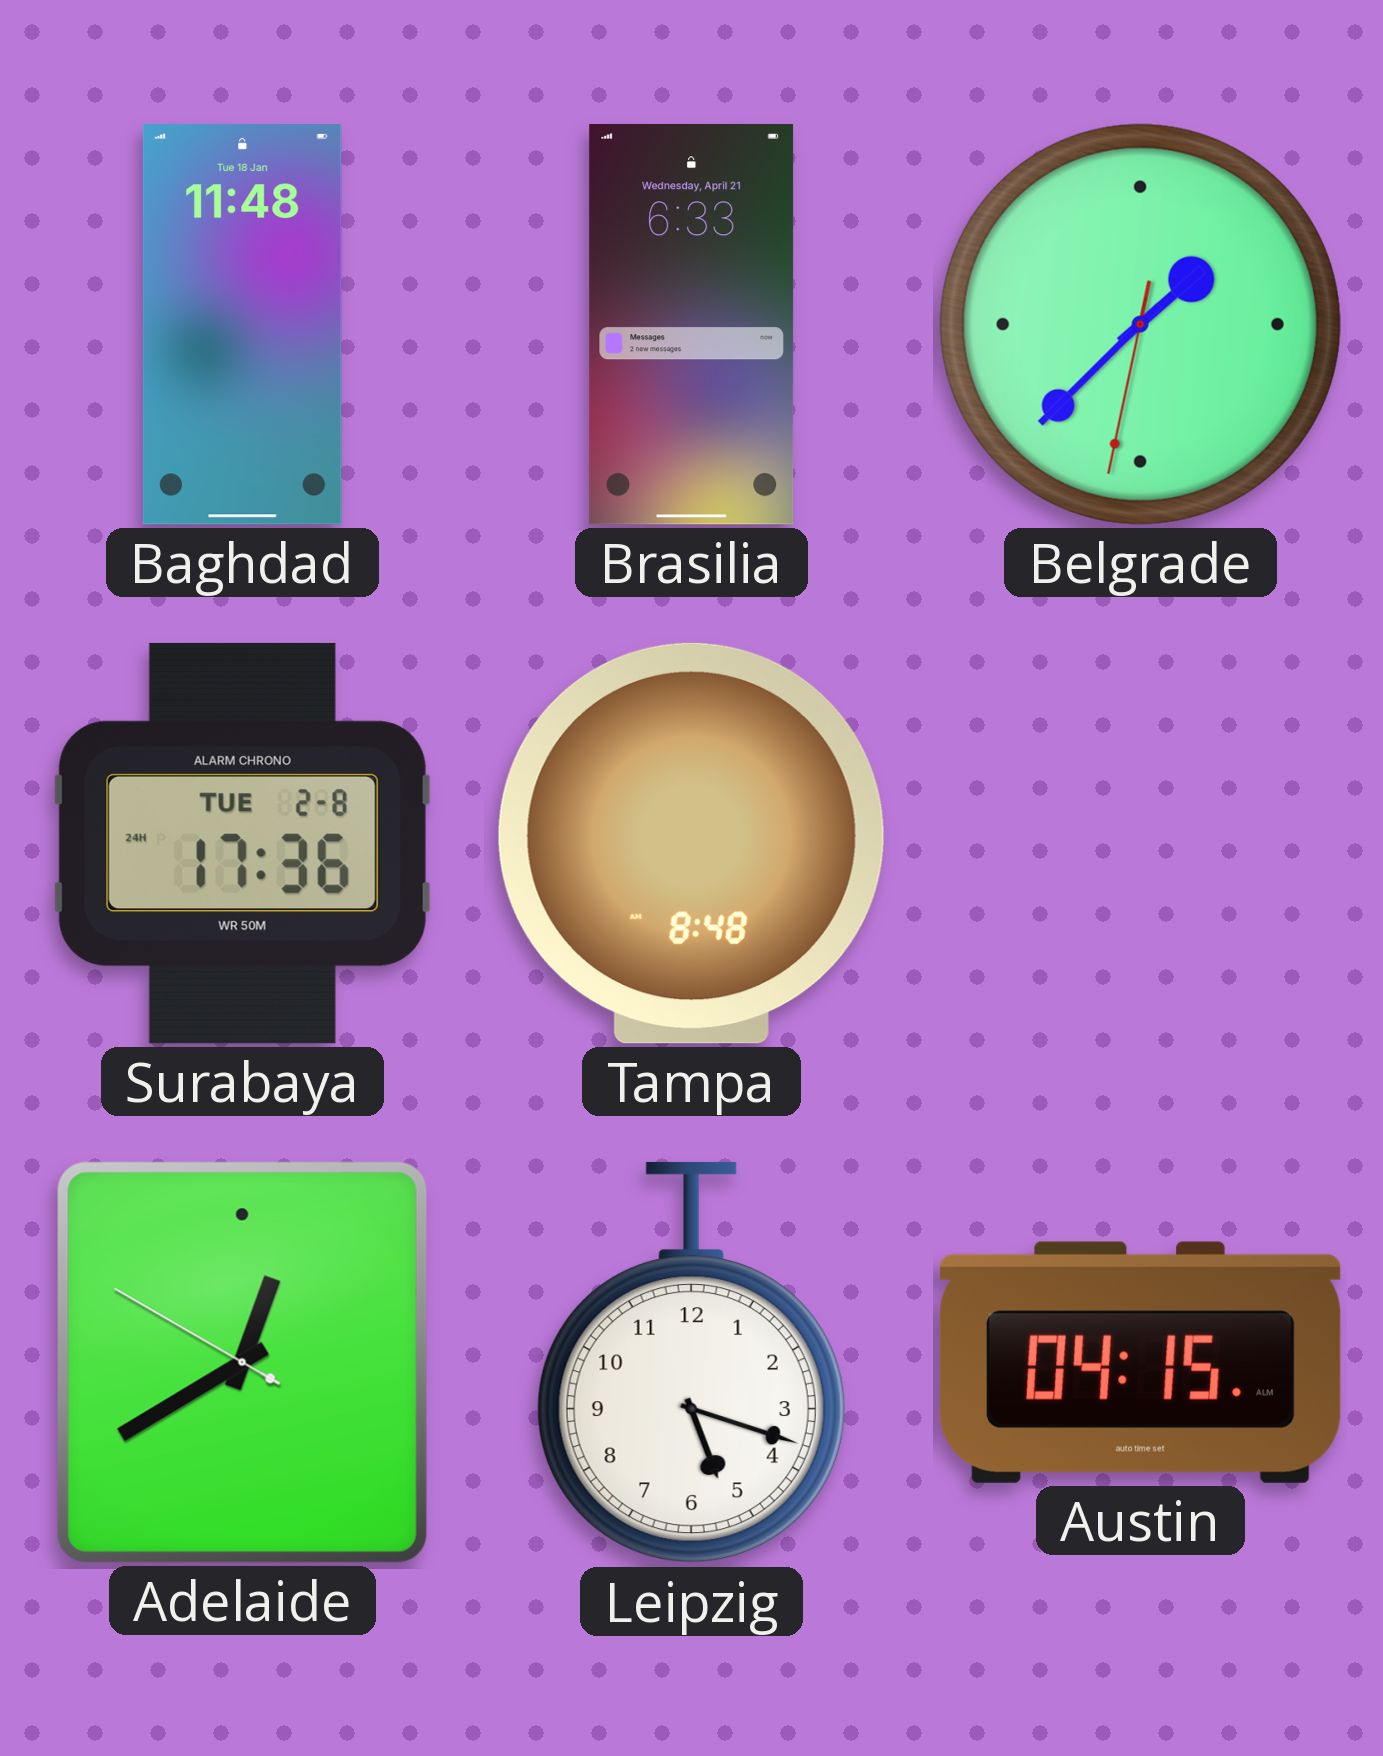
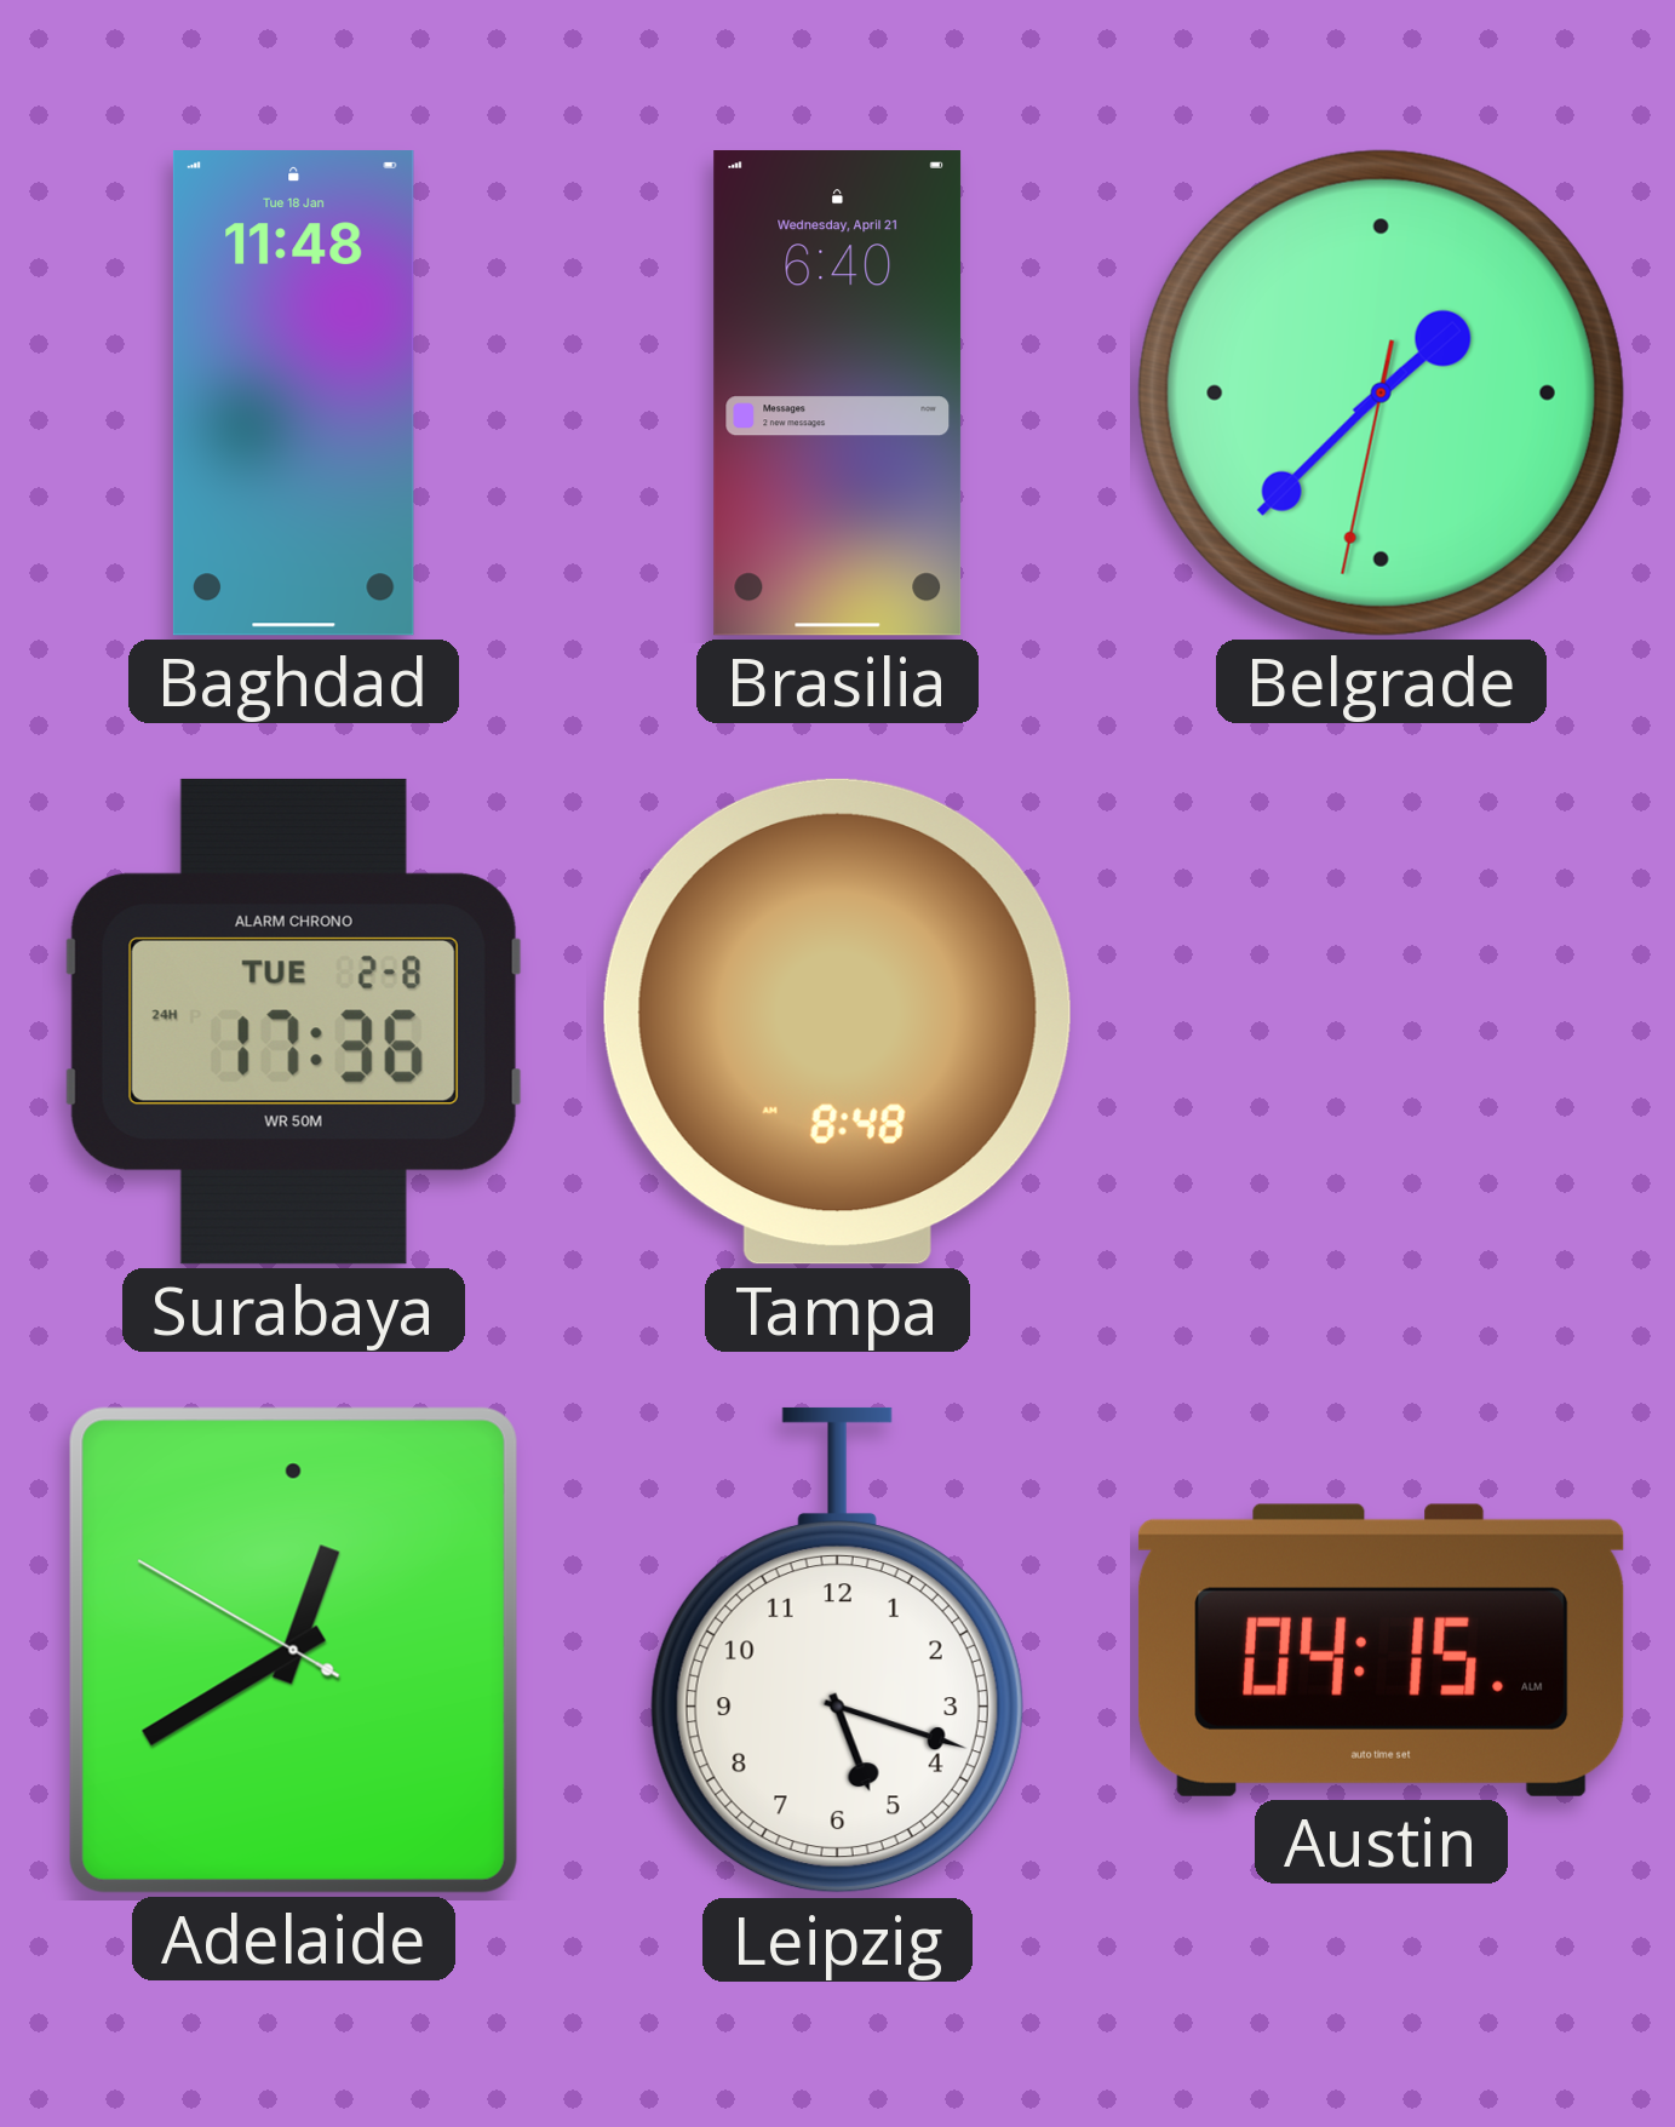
Brasilia: 6:33 -> 6:40 (838, 394)
